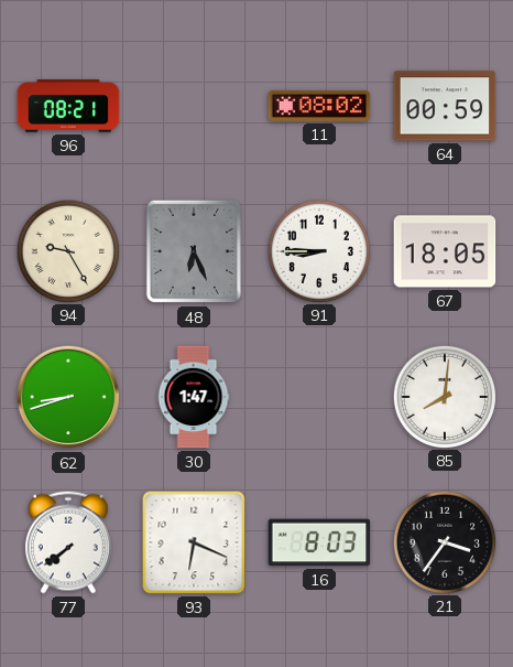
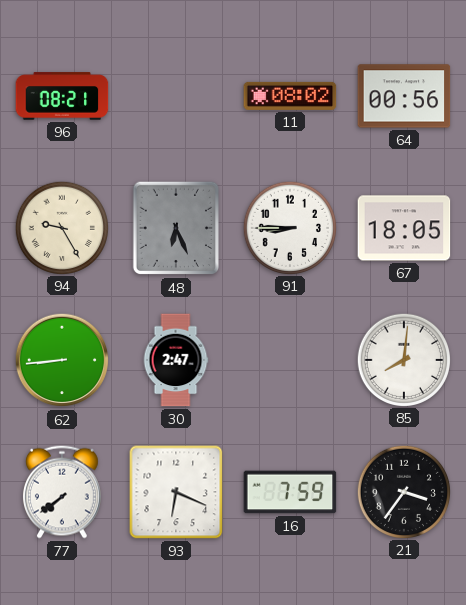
64: 00:59 -> 00:56 (404, 96)
62: 8:42 -> 8:44 (62, 360)
30: 1:47 -> 2:47 (176, 360)
16: 8:03 -> 7:59 (290, 492)
